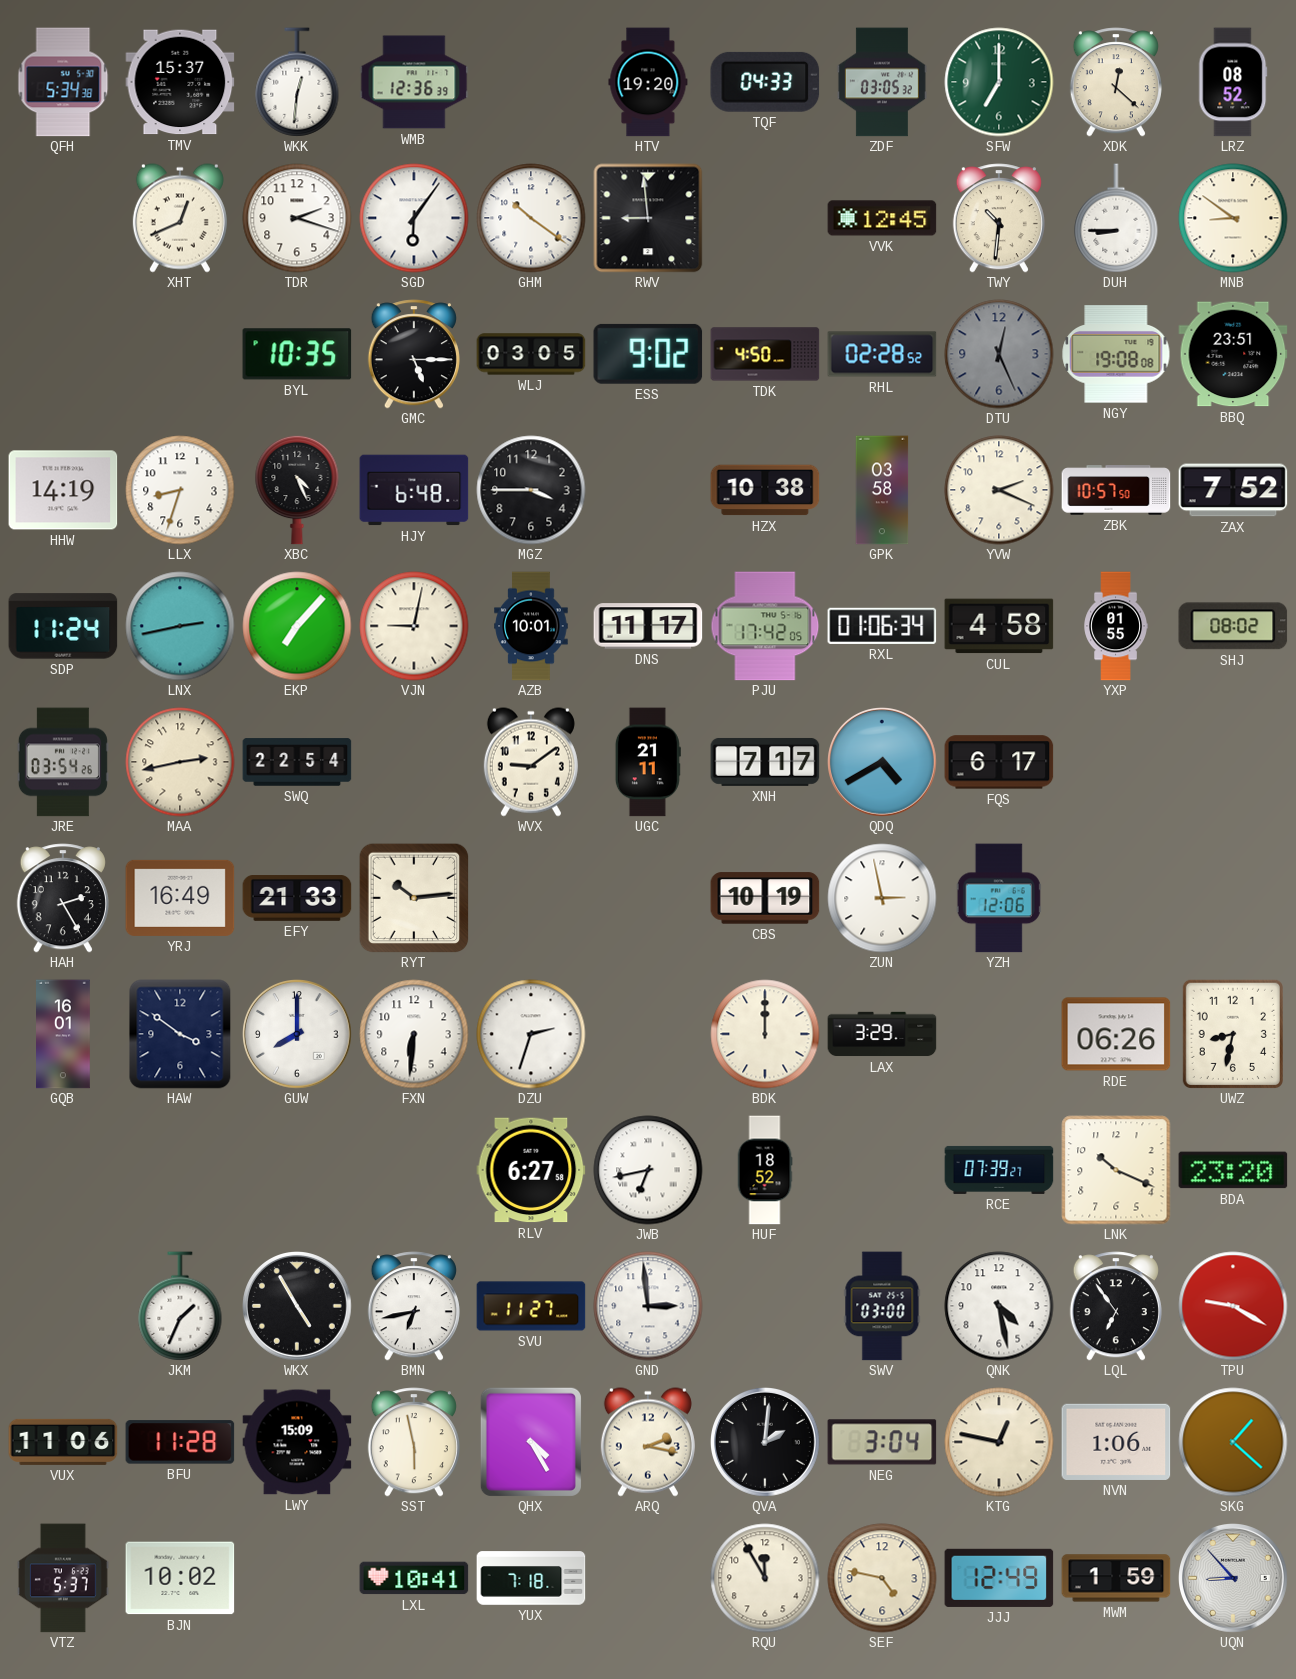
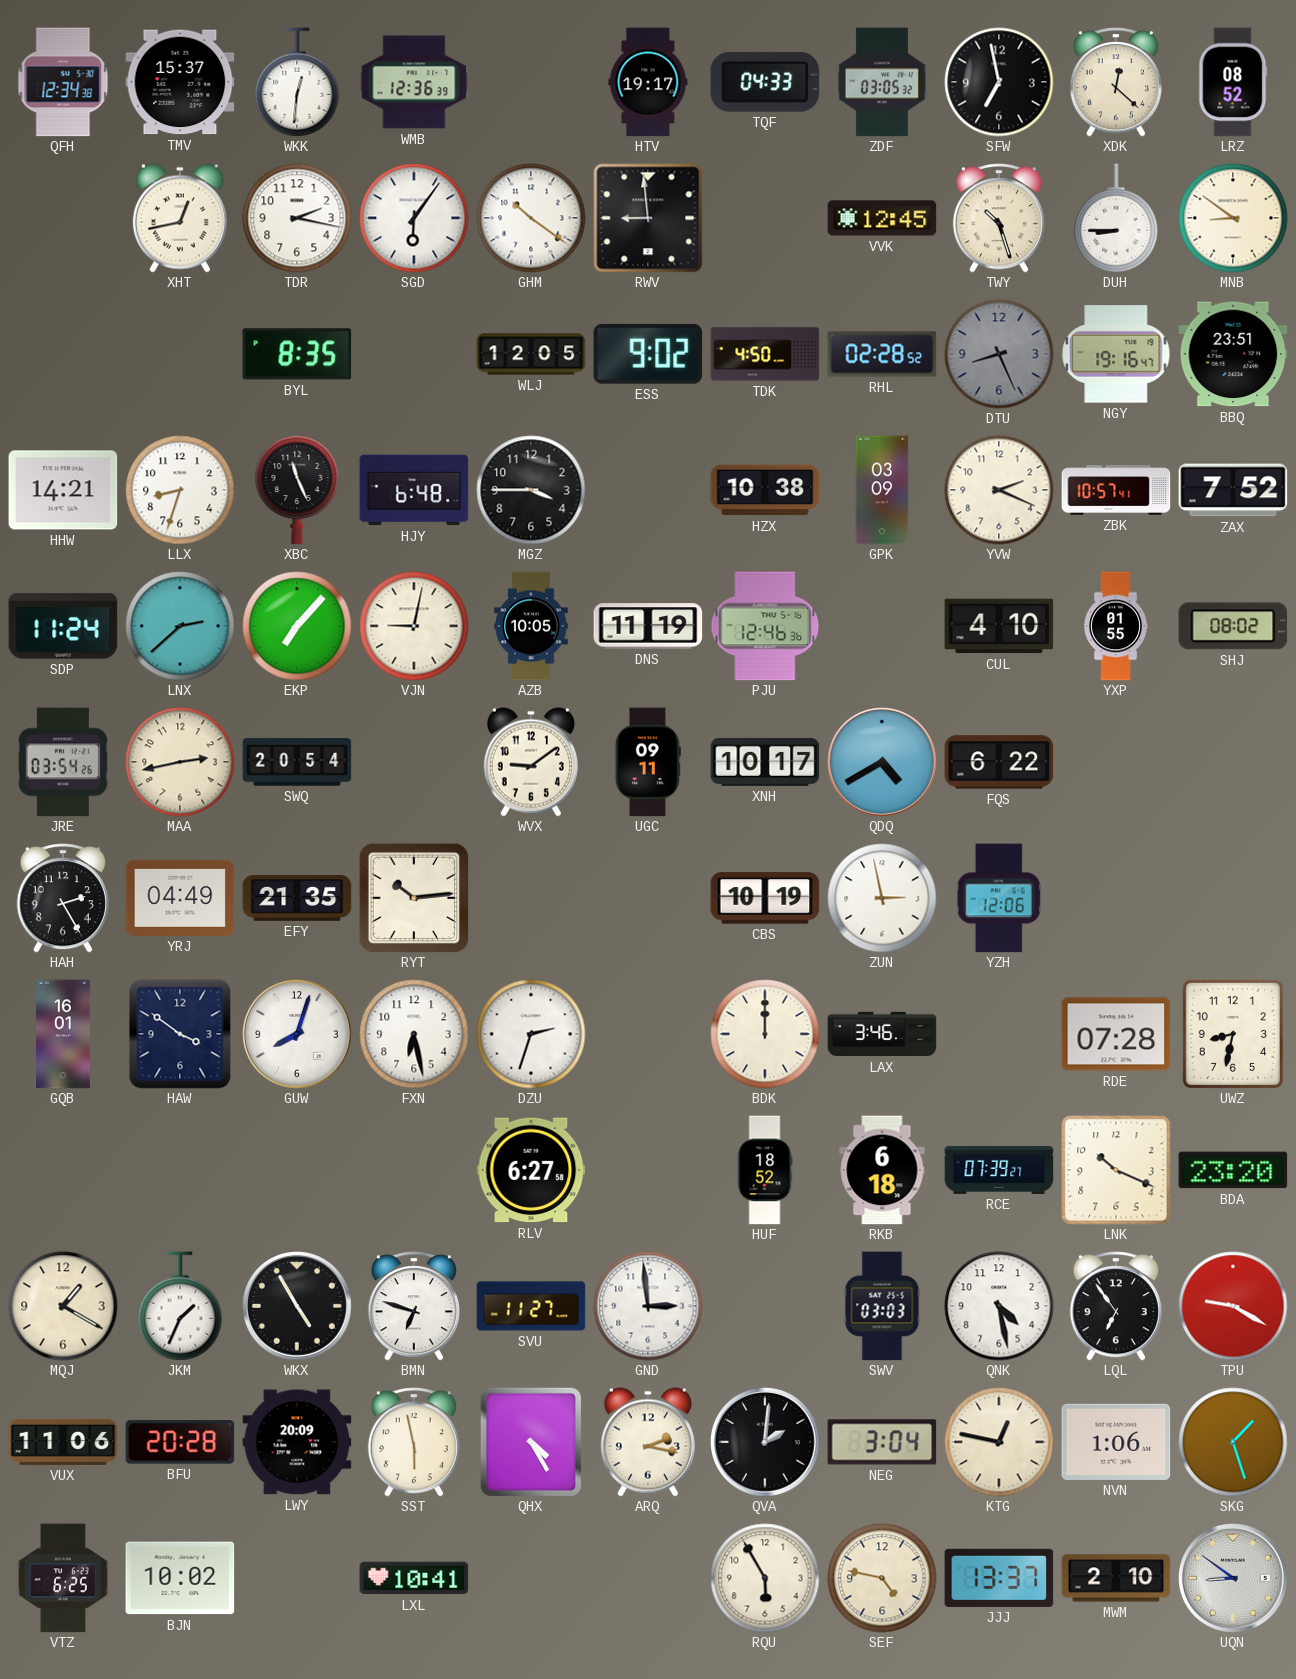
QFH: 5:34 -> 12:34 (63, 82)
HTV: 19:20 -> 19:17 (648, 82)
SFW: 7:00 -> 6:58 (999, 82)
SFW dial: green -> black (999, 82)
XHT: 12:41 -> 12:43 (180, 218)
TDR: 2:18 -> 2:17 (297, 218)
TWY: 10:31 -> 10:27 (999, 218)
BYL: 10:35 -> 8:35 (297, 354)
GMC: 5:15 -> none (414, 354)
WLJ: 03:05 -> 12:05 (531, 354)
DTU: 12:26 -> 8:26 (999, 354)
NGY: 19:08 -> 19:16 (1116, 354)
HHW: 14:19 -> 14:21 (63, 490)
XBC: 4:26 -> 11:26 (297, 490)
GPK: 03:58 -> 03:09 (882, 490)
ZBK: 10:57:50 -> 10:57:41 (1116, 490)
LNX: 2:43 -> 2:38 (180, 626)
AZB: 10:01 -> 10:05 (531, 626)
DNS: 11:17 -> 11:19 (648, 626)
PJU: 17:42 -> 12:46 (765, 626)
RXL: 01:06 -> none (882, 626)
CUL: 4:58 -> 4:10 (999, 626)
SWQ: 22:54 -> 20:54 (297, 762)
UGC: 21:11 -> 09:11 (648, 762)
XNH: 7:17 -> 10:17 (765, 762)
FQS: 6:17 -> 6:22 (999, 762)
YRJ: 16:49 -> 04:49 (180, 898)
EFY: 21:33 -> 21:35 (297, 899)
GUW: 8:00 -> 8:03 (298, 1035)
FXN: 6:31 -> 6:28 (414, 1034)
LAX: 3:29 -> 3:46 (882, 1034)
RDE: 06:26 -> 07:28 (1116, 1034)
JWB: 6:43 -> none (648, 1170)
RKB: none -> 6:18 (882, 1170)
MQJ: none -> 1:20 (63, 1306)
BMN: 6:43 -> 6:48 (414, 1306)
SWV: 03:00 -> 03:03 (882, 1306)
BFU: 11:28 -> 20:28 (180, 1442)
LWY: 15:09 -> 20:09 (297, 1442)
SKG: 1:22 -> 1:27 (1233, 1442)
VTZ: 5:37 -> 6:25 (64, 1578)
YUX: 7:18 -> none (531, 1578)
RQU: 11:55 -> 5:55 (765, 1578)
JJJ: 12:49 -> 13:37 (999, 1578)
MWM: 1:59 -> 2:10 (1116, 1578)
UQN: 8:53 -> 8:51 (1234, 1579)
